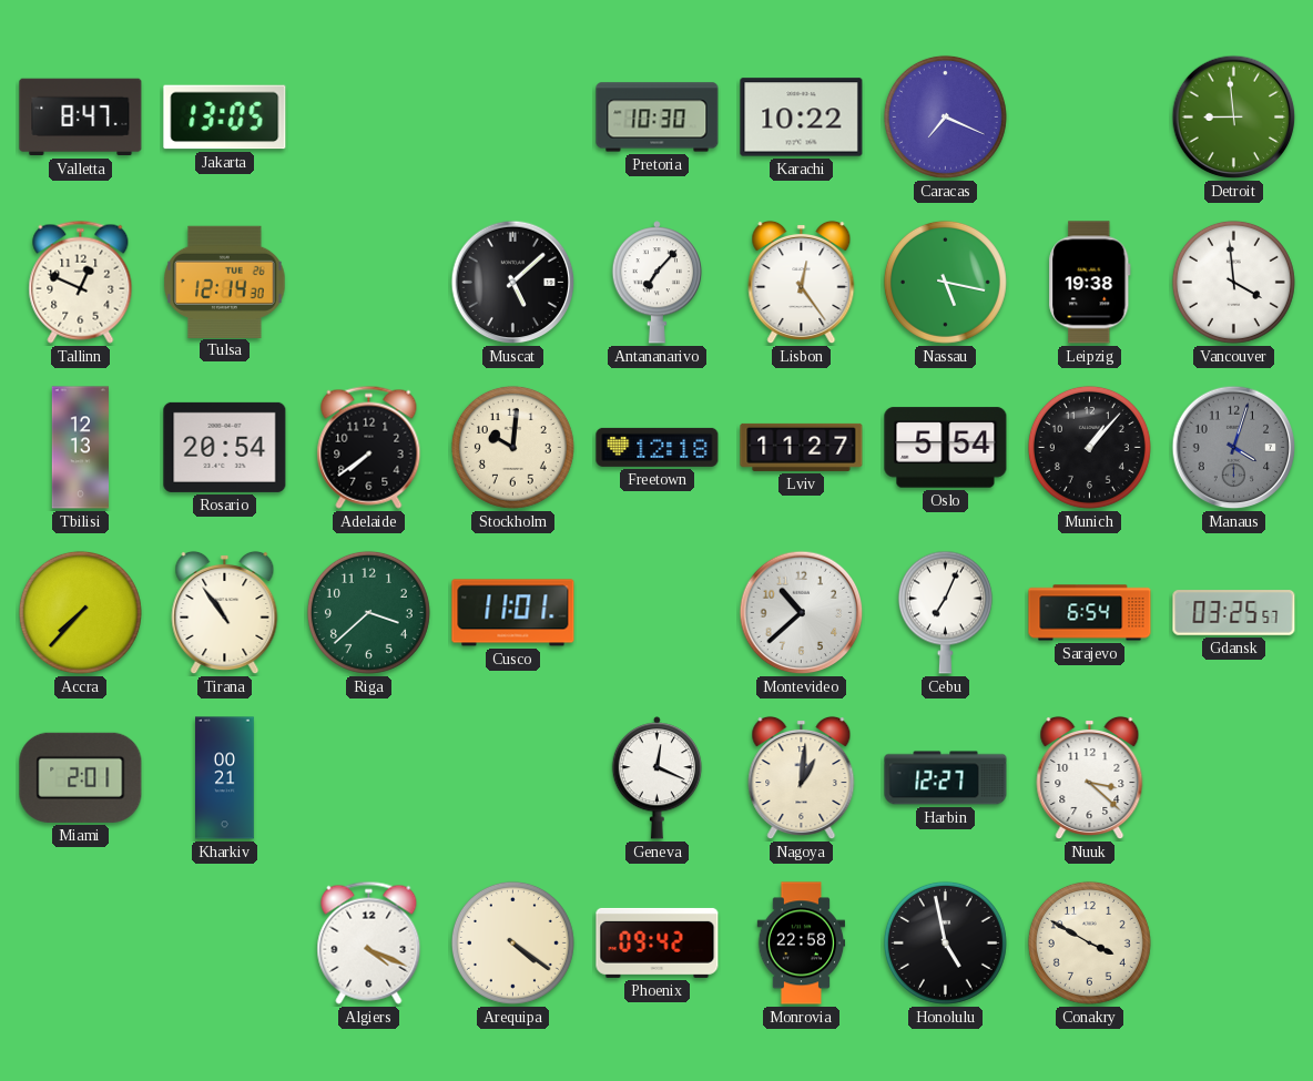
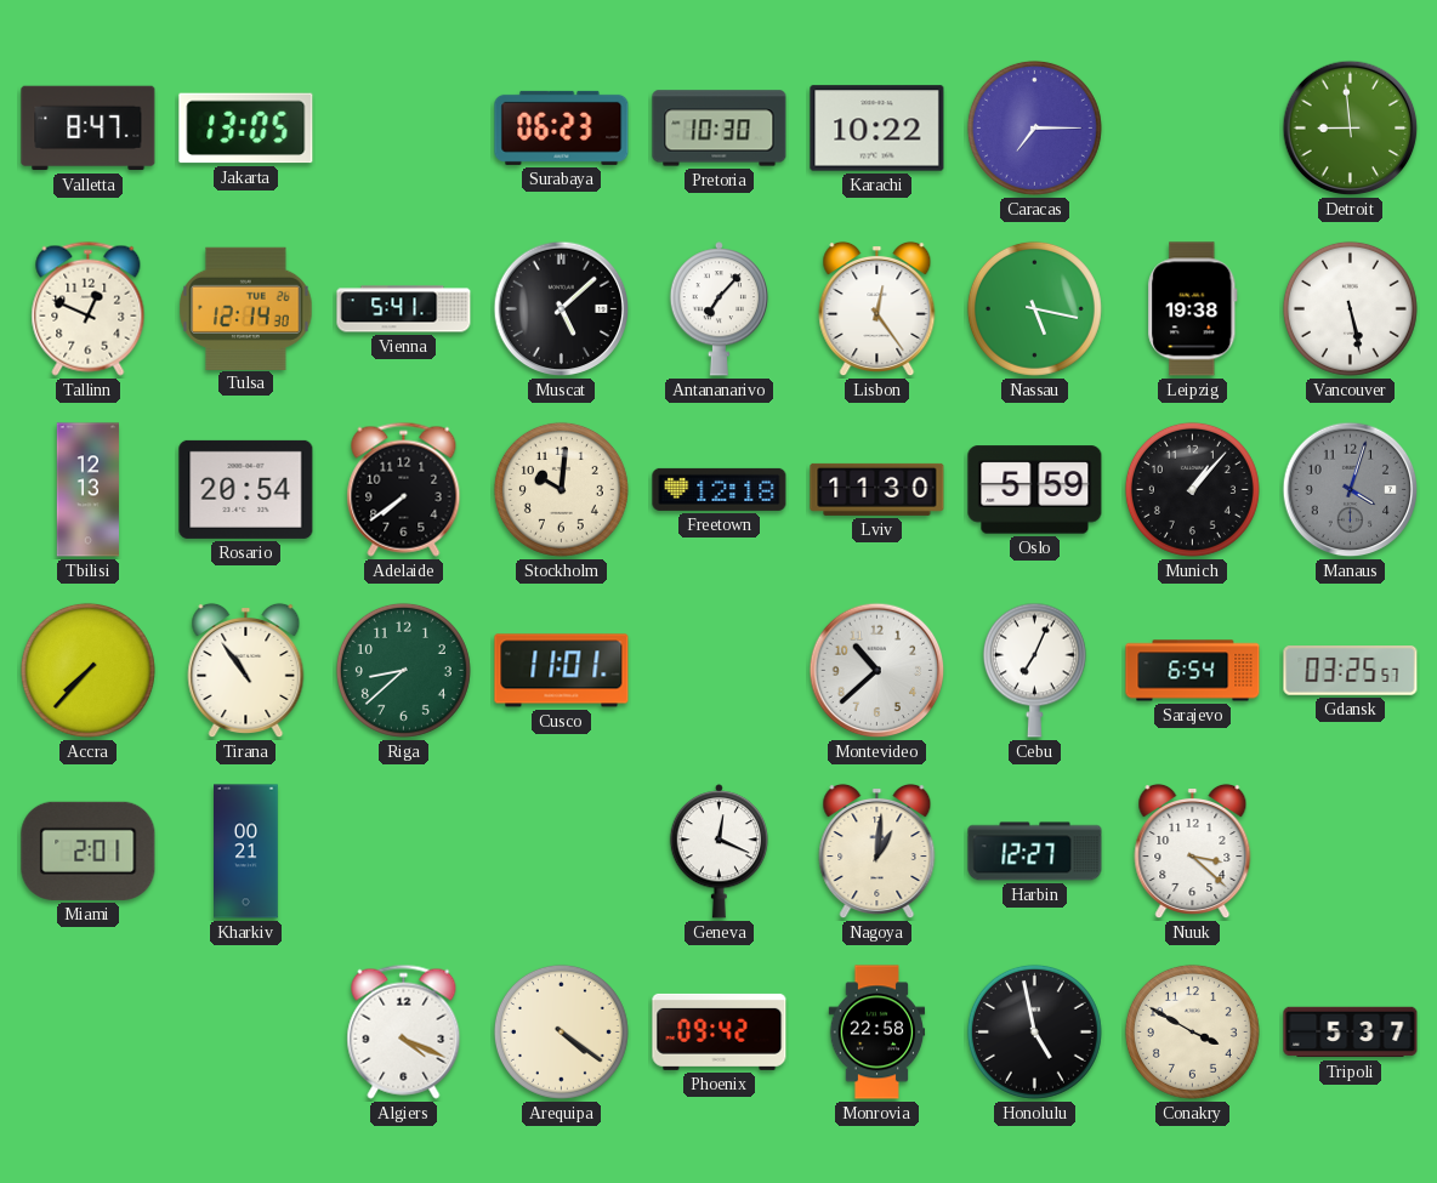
Surabaya: none -> 06:23 (562, 127)
Caracas: 7:19 -> 7:15 (1034, 127)
Vienna: none -> 5:41 (404, 309)
Vancouver: 3:59 -> 5:28 (1350, 308)
Lviv: 11:27 -> 11:30 (877, 489)
Oslo: 5:54 -> 5:59 (1035, 490)
Riga: 3:38 -> 8:38 (403, 670)
Tripoli: none -> 5:37 (1351, 1033)
